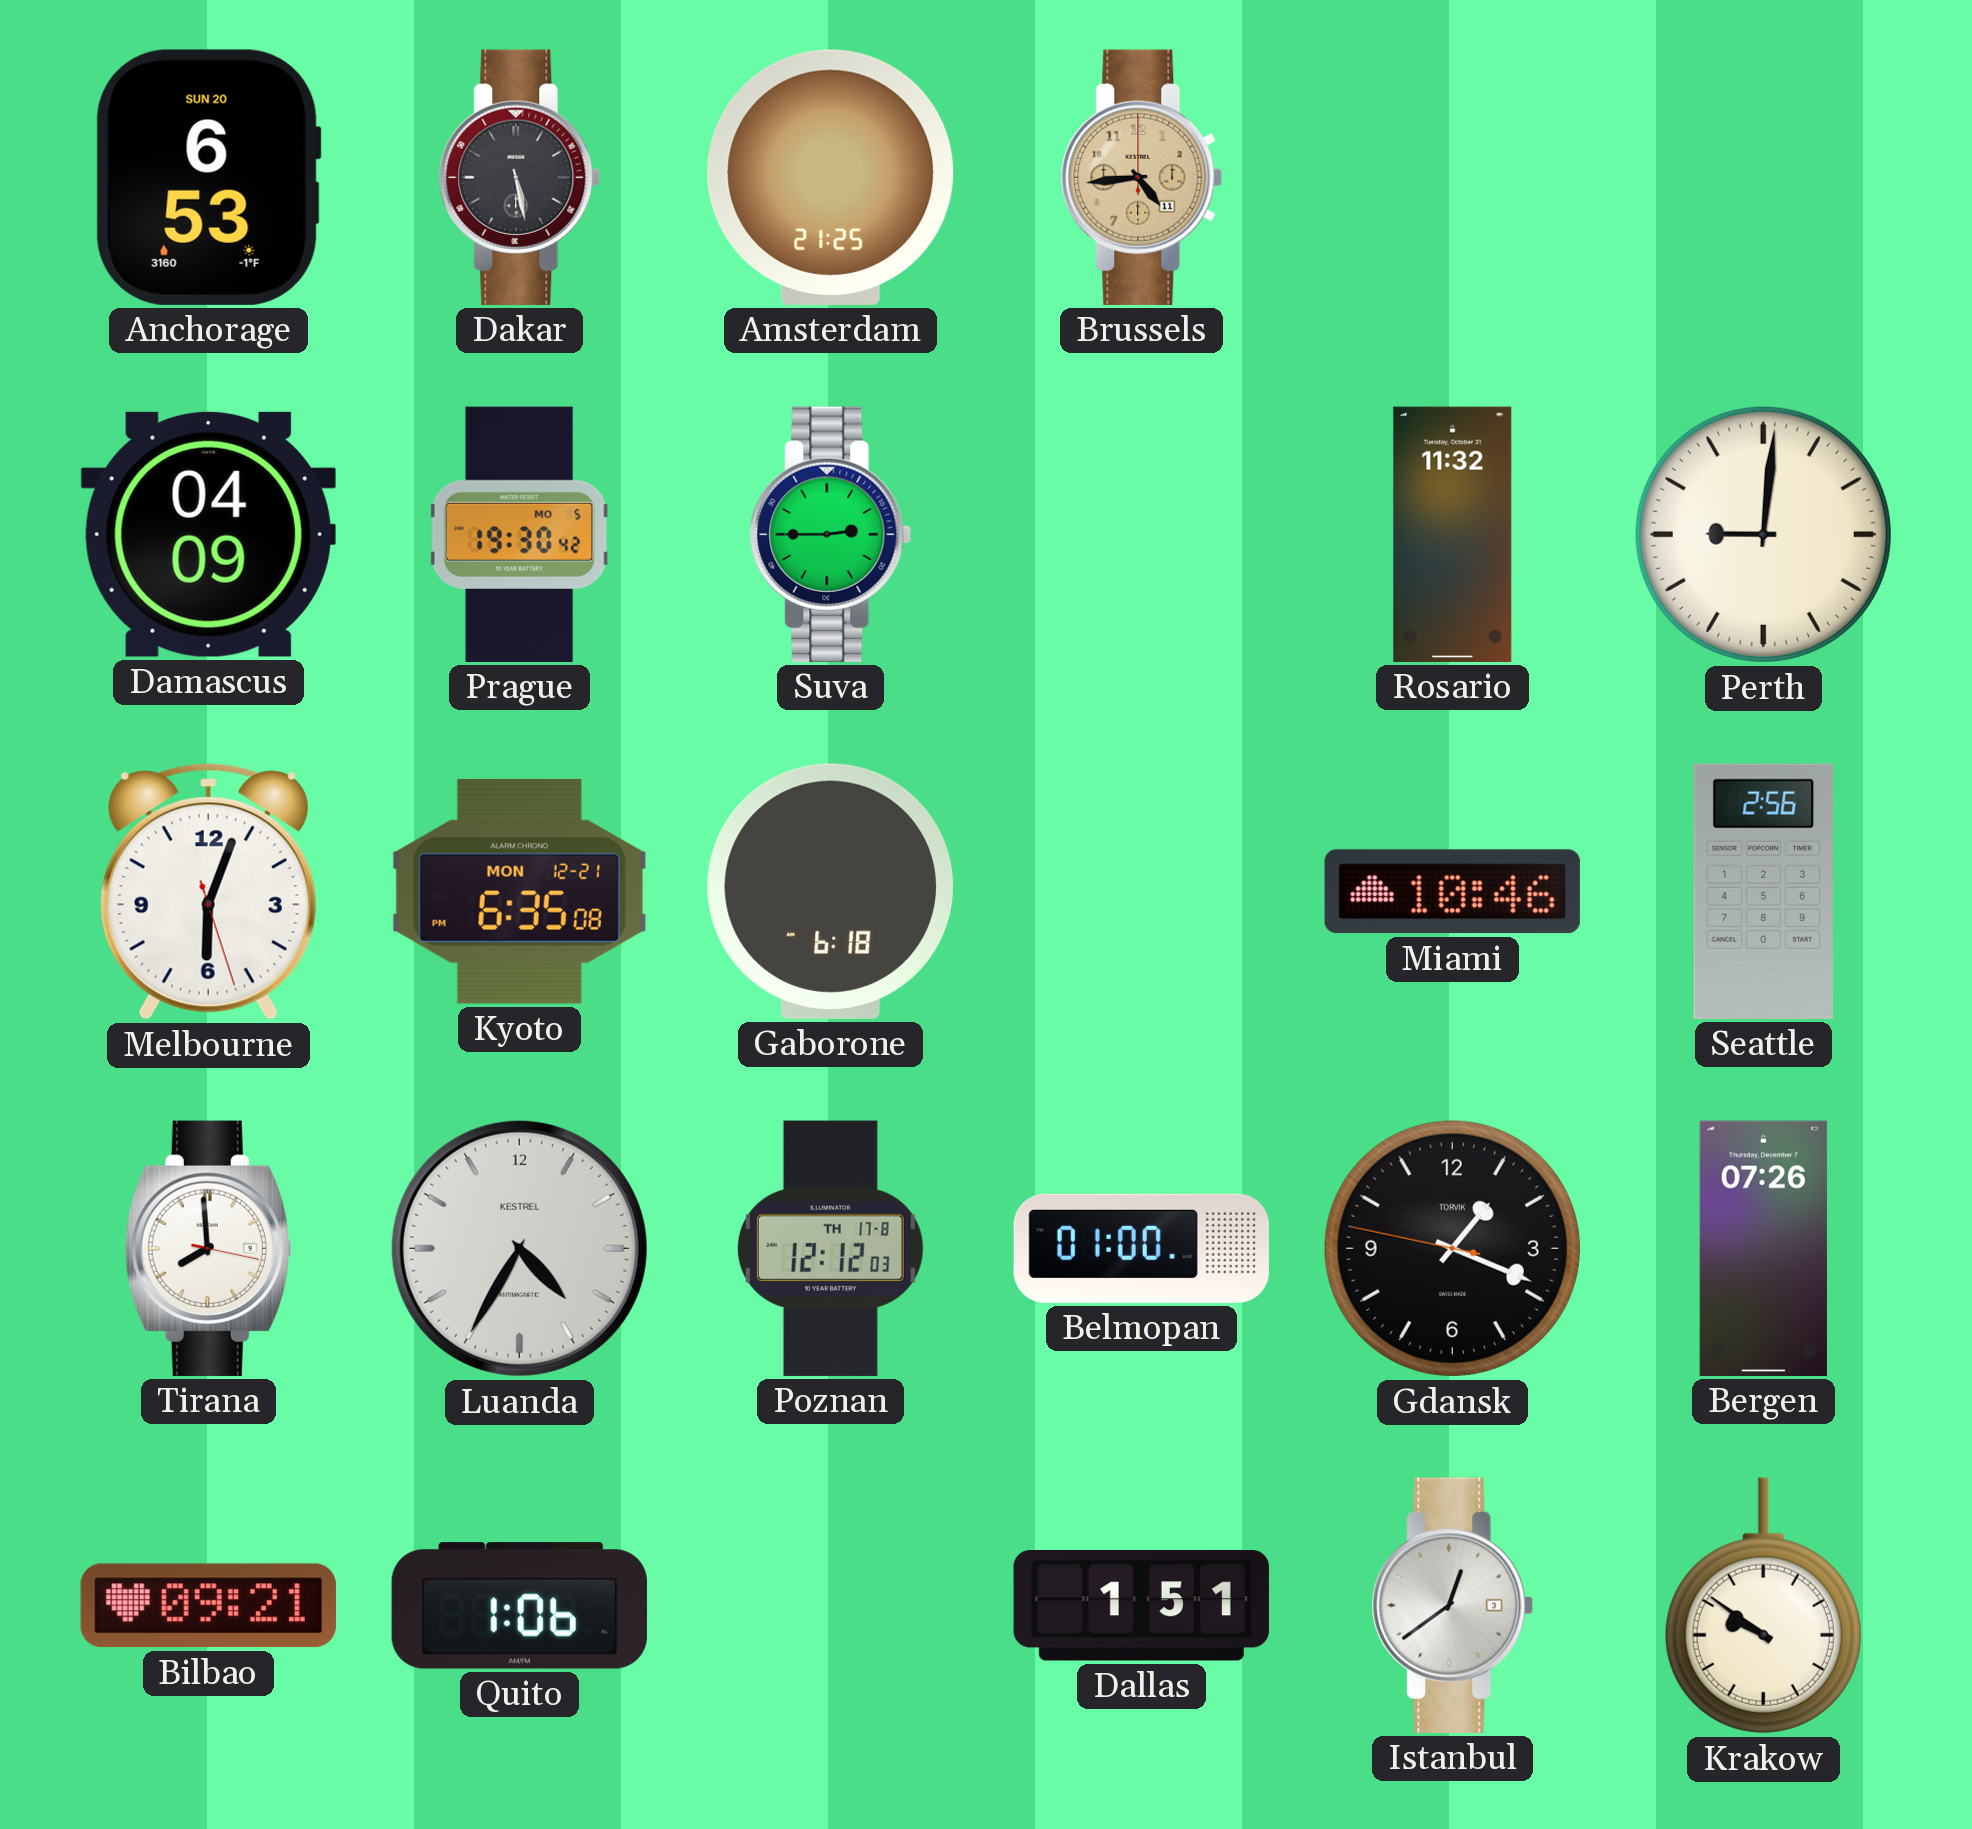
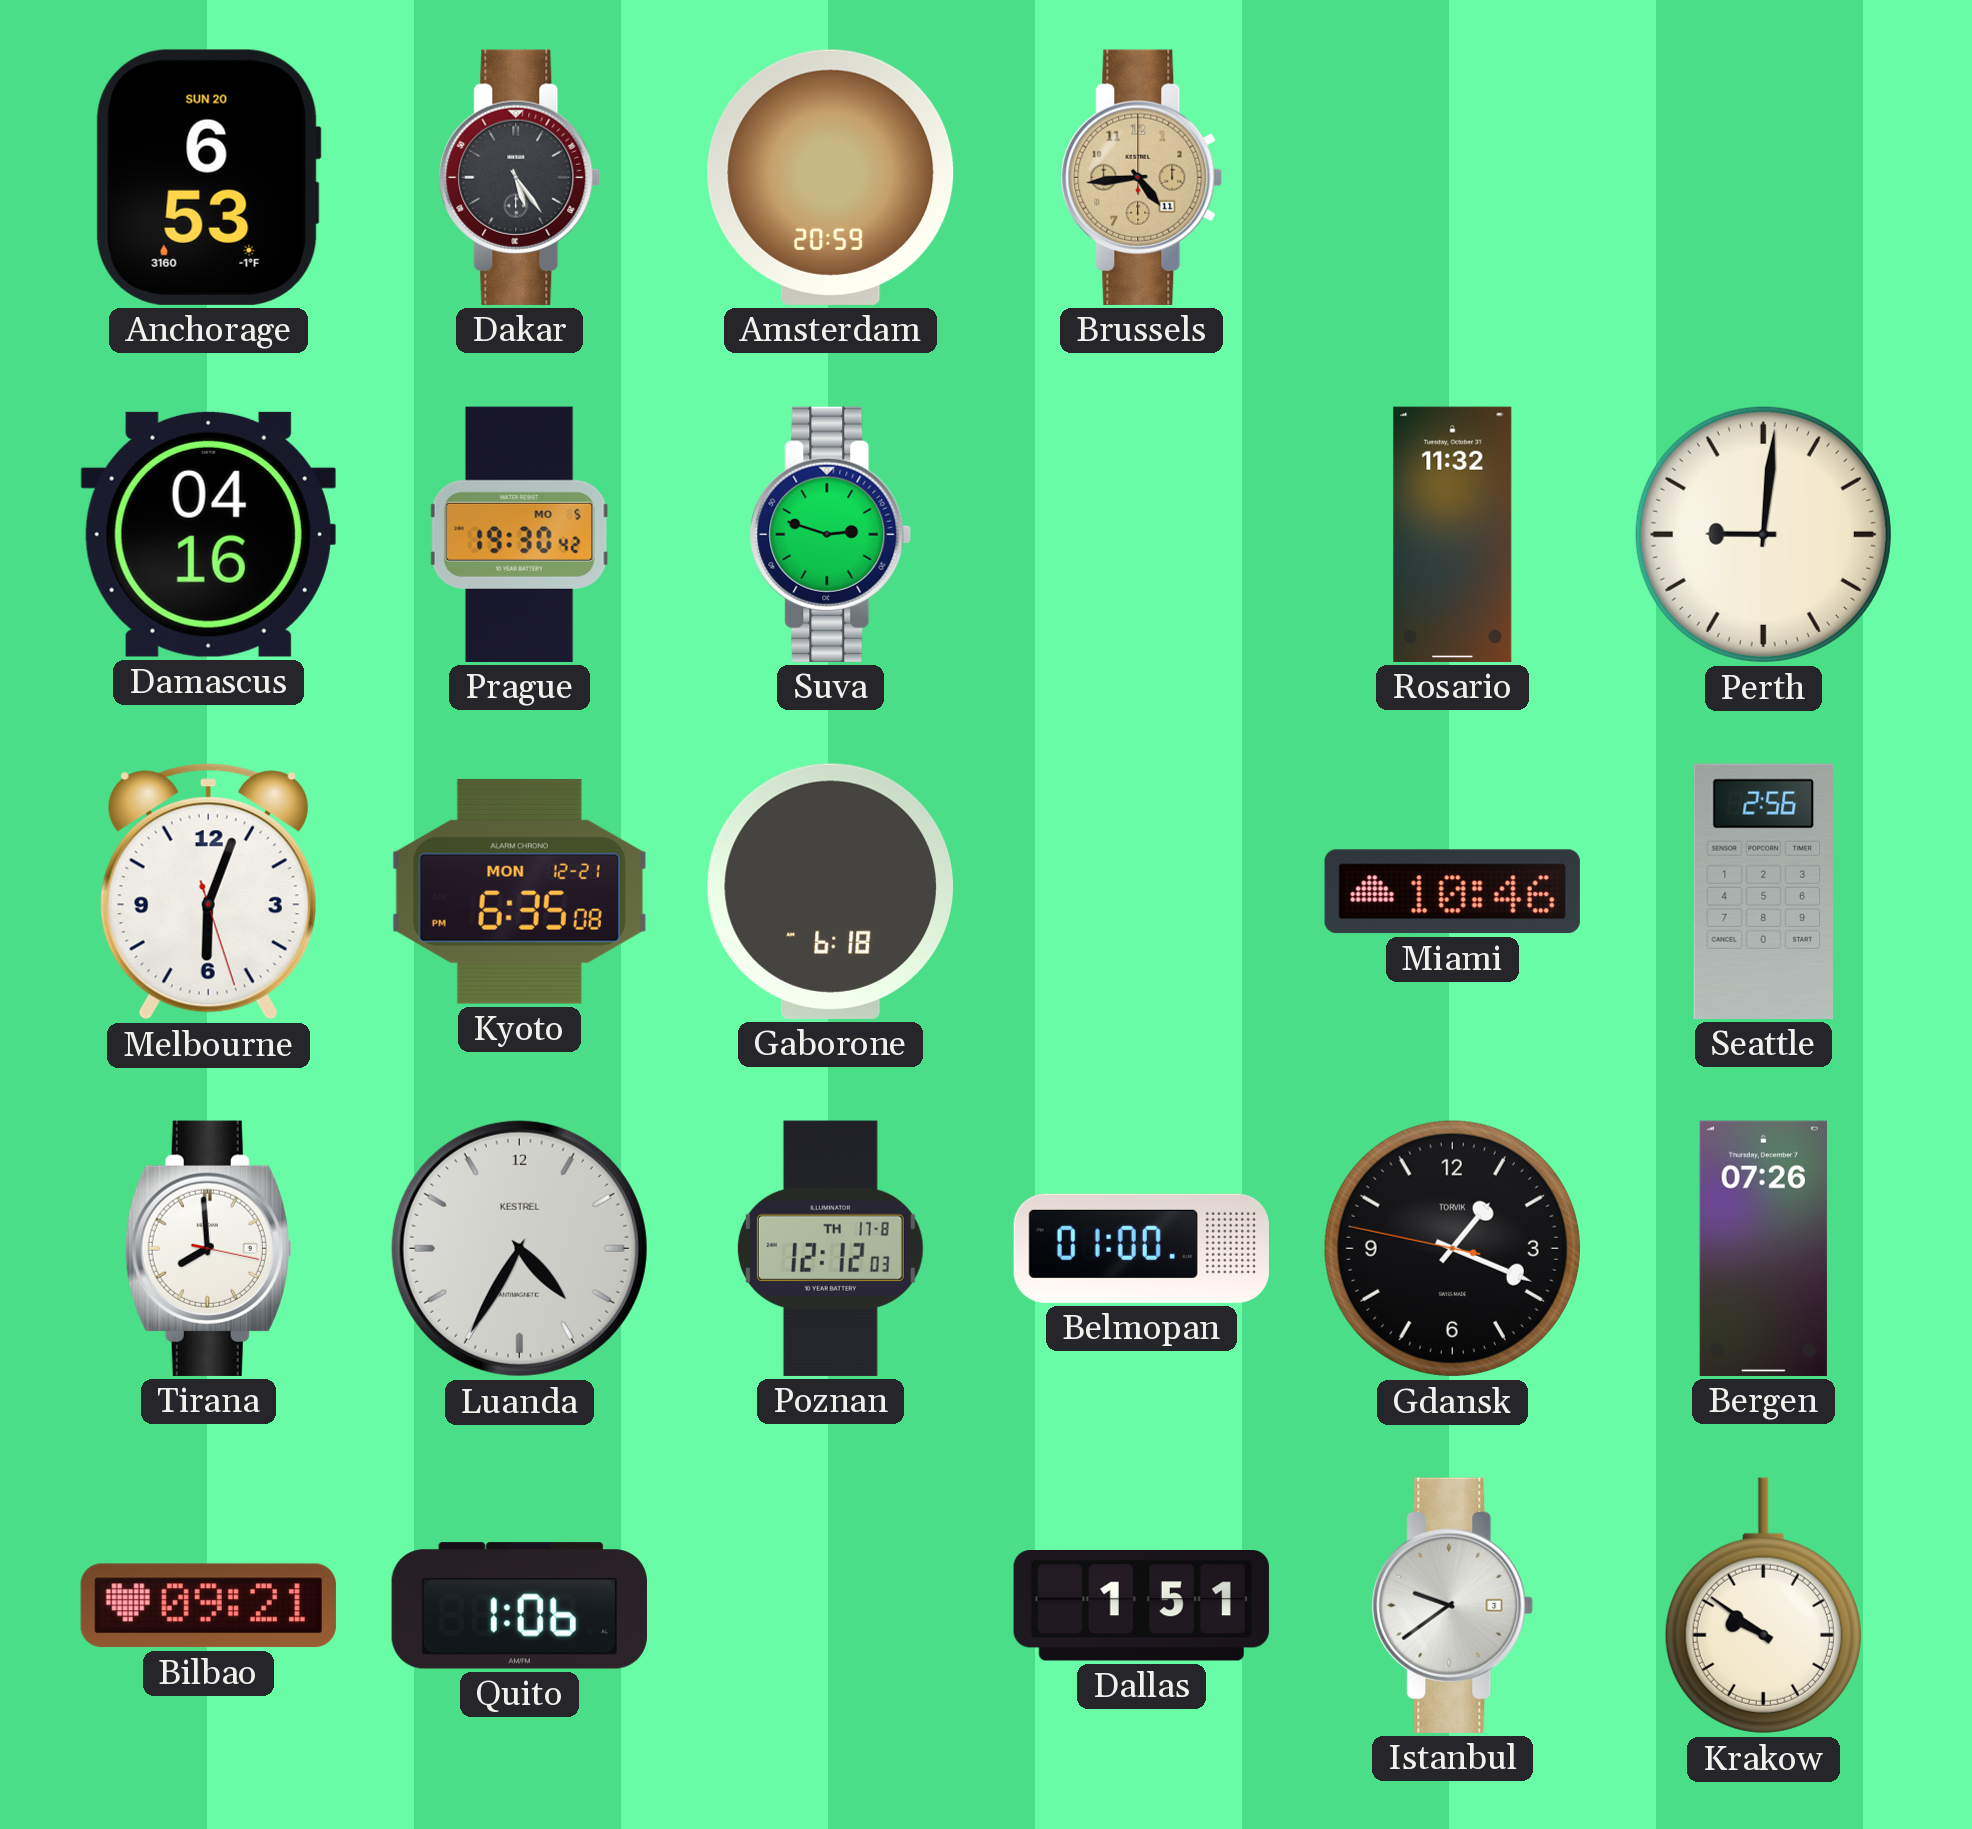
Dakar: 5:28 -> 5:24 (520, 177)
Amsterdam: 21:25 -> 20:59 (831, 177)
Damascus: 04:09 -> 04:16 (208, 534)
Suva: 2:45 -> 2:48 (831, 534)
Istanbul: 12:39 -> 9:39 (1453, 1605)
